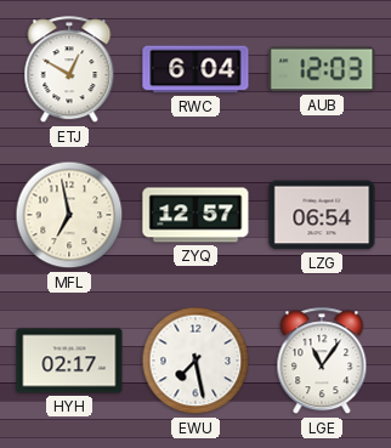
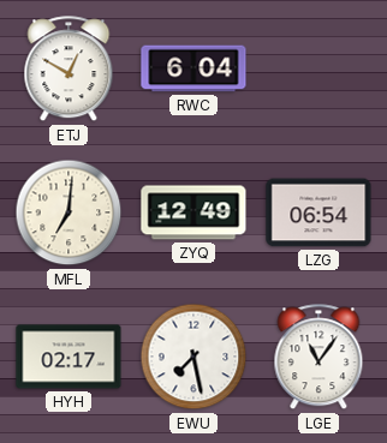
AUB: 12:03 -> none (322, 69)
MFL: 6:58 -> 7:01 (69, 212)
ZYQ: 12:57 -> 12:49 (194, 212)
